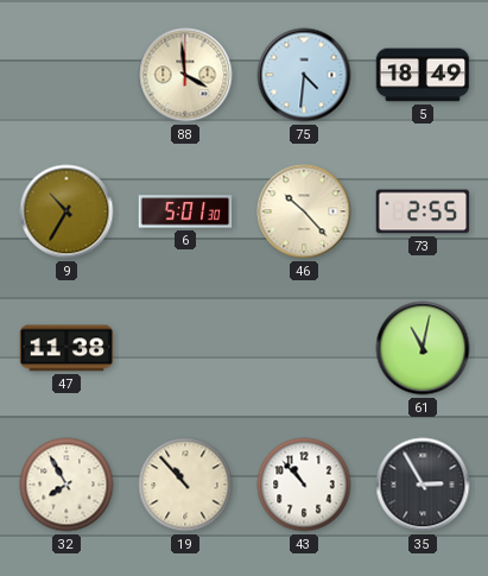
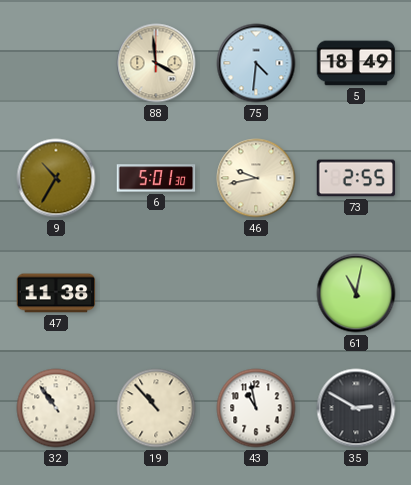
46: 10:23 -> 9:43 (256, 178)
32: 7:55 -> 10:54 (56, 408)
43: 10:53 -> 10:58 (256, 408)
35: 2:55 -> 2:50 (356, 408)
